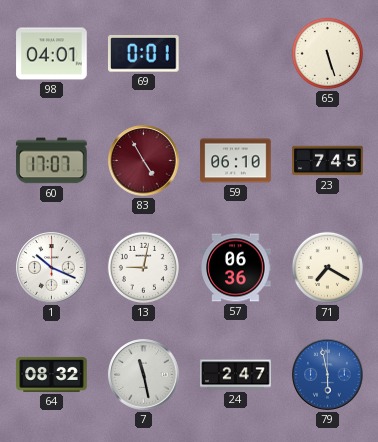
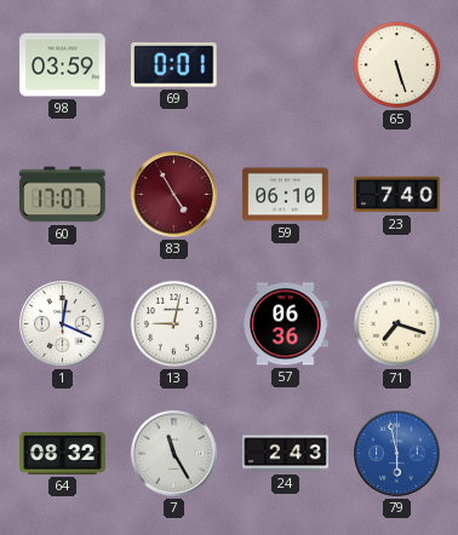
98: 04:01 -> 03:59 (63, 65)
23: 7:45 -> 7:40 (397, 195)
1: 10:19 -> 12:19 (63, 324)
71: 7:20 -> 7:18 (396, 323)
7: 11:28 -> 11:25 (174, 454)
24: 2:47 -> 2:43 (286, 454)
